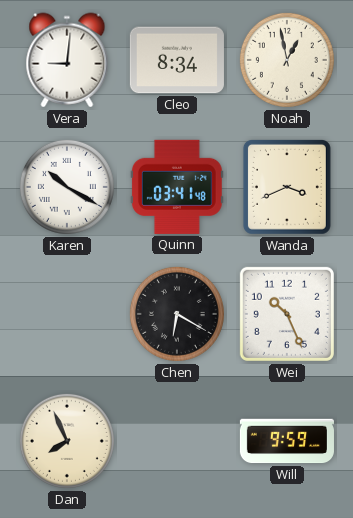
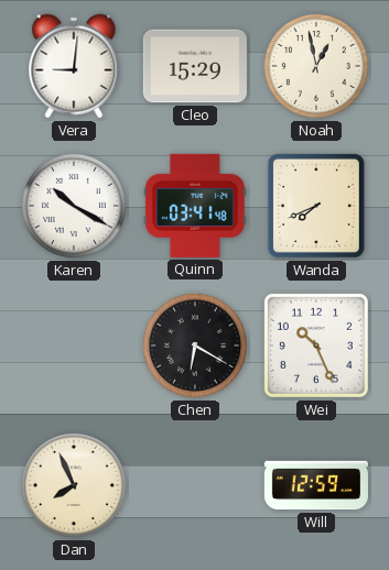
Cleo: 8:34 -> 15:29 (195, 66)
Wanda: 3:41 -> 7:41 (316, 206)
Will: 9:59 -> 12:59 (316, 485)
